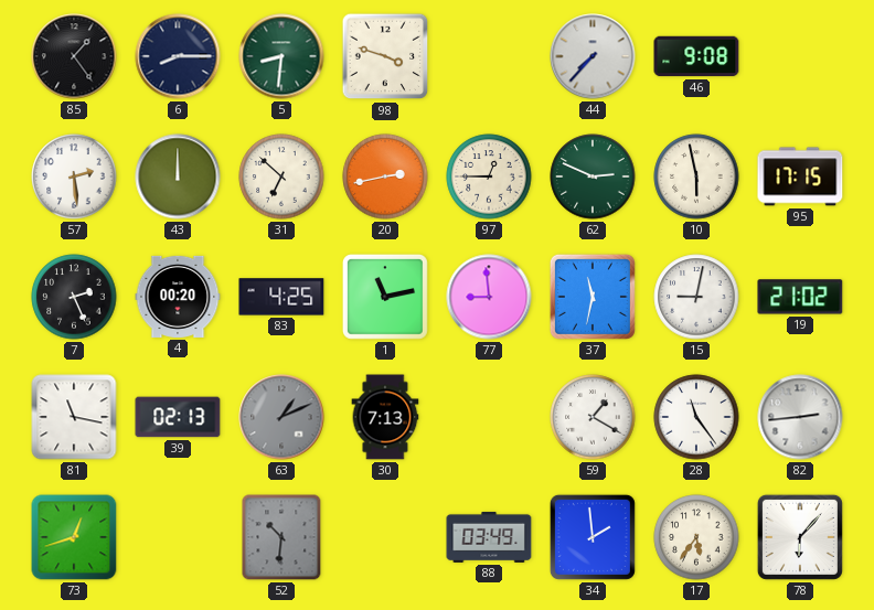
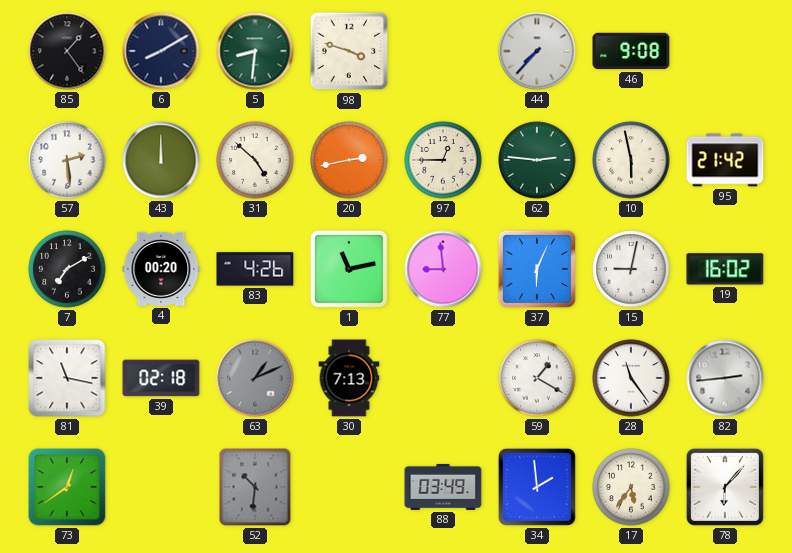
6: 8:15 -> 8:10 (161, 51)
31: 6:52 -> 4:52 (255, 160)
62: 2:49 -> 2:46 (537, 160)
95: 17:15 -> 21:42 (725, 160)
7: 2:26 -> 7:10 (67, 269)
83: 4:25 -> 4:26 (255, 269)
37: 11:32 -> 6:04 (537, 269)
19: 21:02 -> 16:02 (725, 269)
39: 02:13 -> 02:18 (161, 378)
73: 12:42 -> 12:39 (67, 487)
